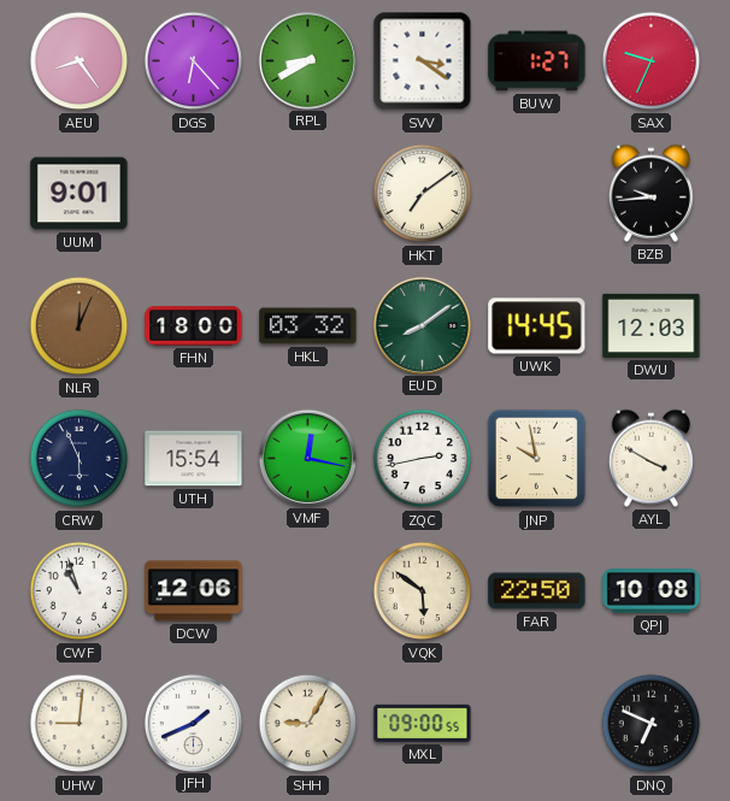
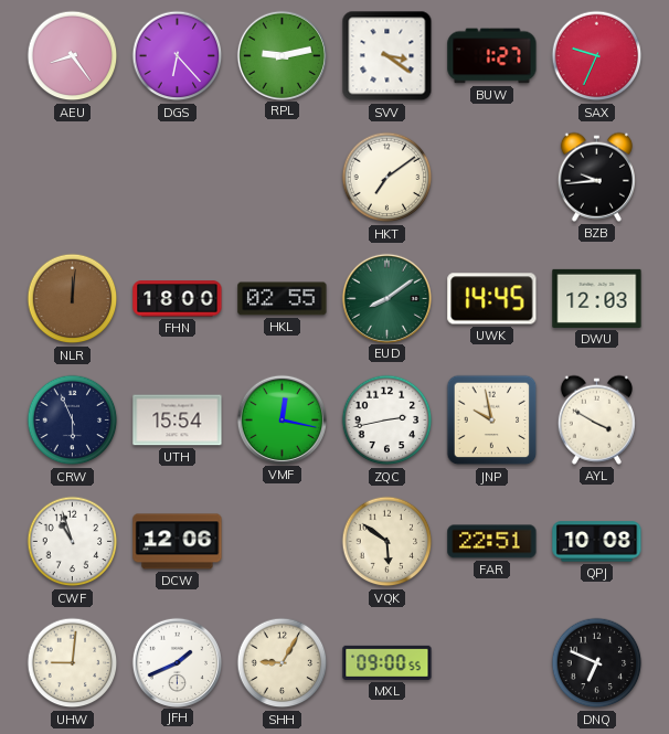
RPL: 8:40 -> 9:13 (282, 55)
UUM: 9:01 -> none (80, 194)
NLR: 12:04 -> 12:01 (73, 299)
HKL: 03:32 -> 02:55 (283, 299)
FAR: 22:50 -> 22:51 (492, 542)
